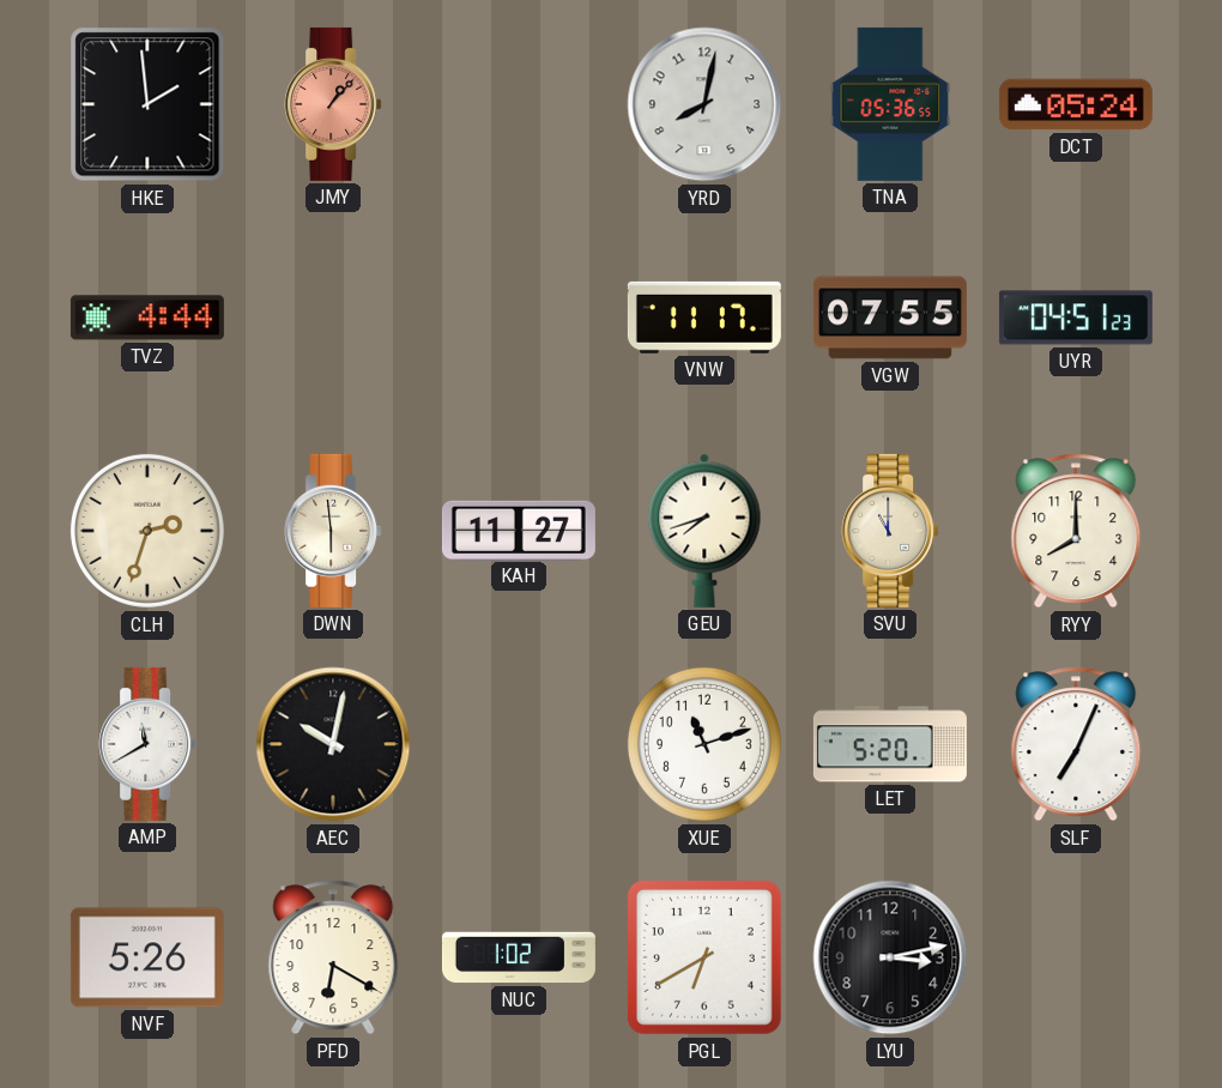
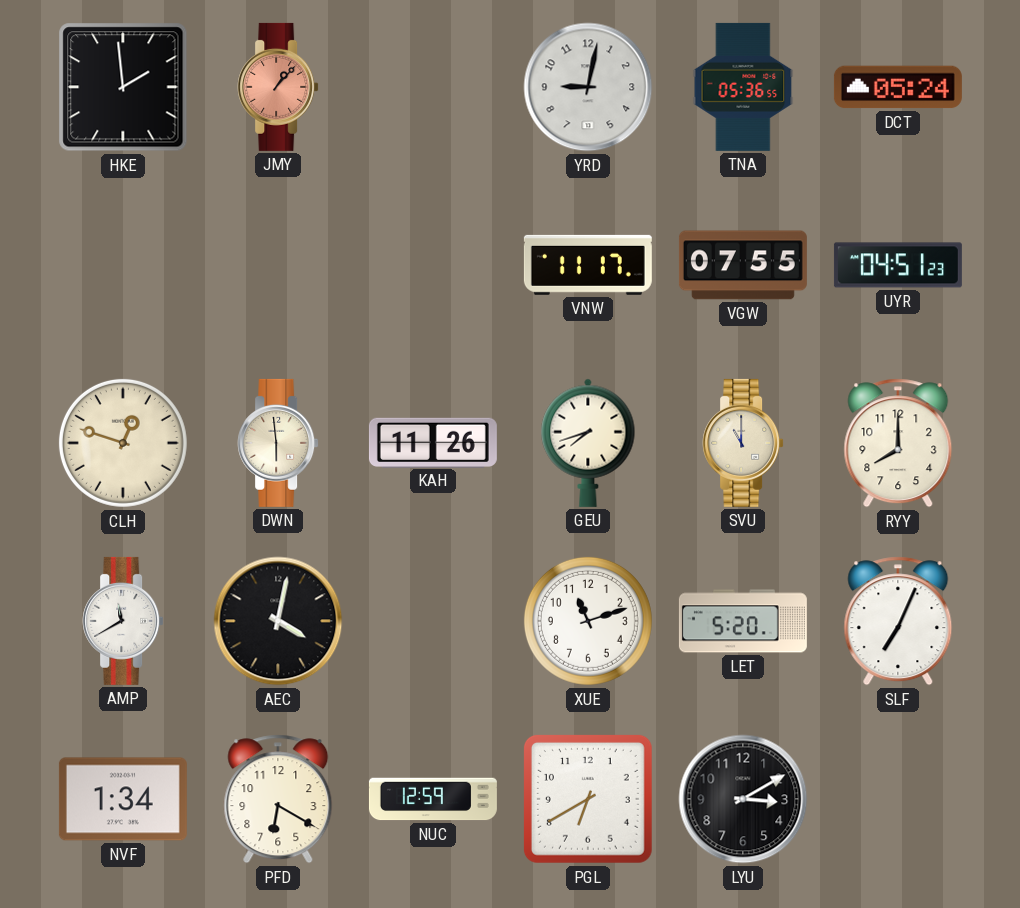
YRD: 8:02 -> 9:02 (588, 87)
TVZ: 4:44 -> none (147, 318)
CLH: 2:33 -> 12:48 (123, 443)
KAH: 11:27 -> 11:26 (433, 442)
AEC: 10:02 -> 4:02 (278, 621)
NVF: 5:26 -> 1:34 (123, 799)
NUC: 1:02 -> 12:59 (433, 799)
LYU: 3:13 -> 3:10 (743, 799)
